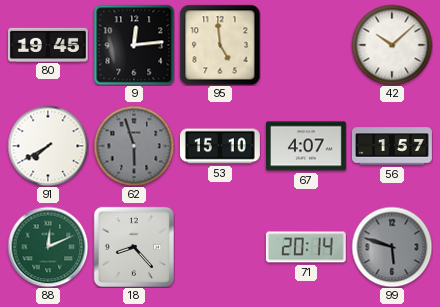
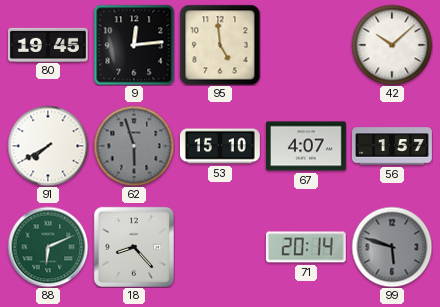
88: 12:11 -> 6:11 (48, 247)
